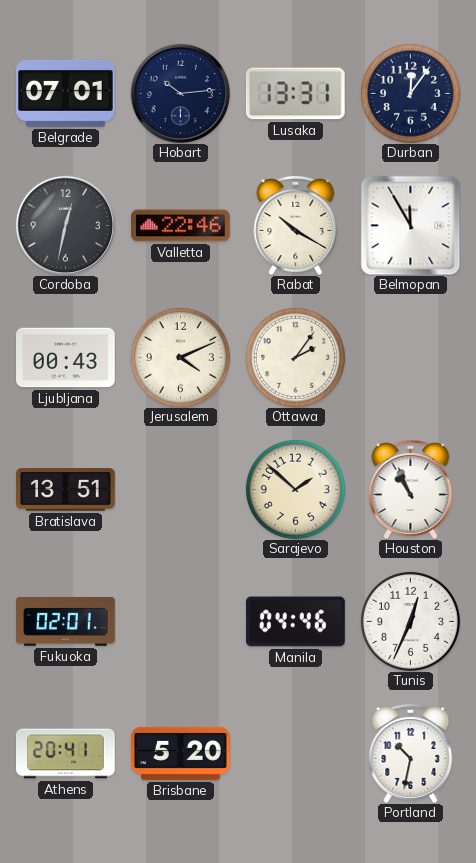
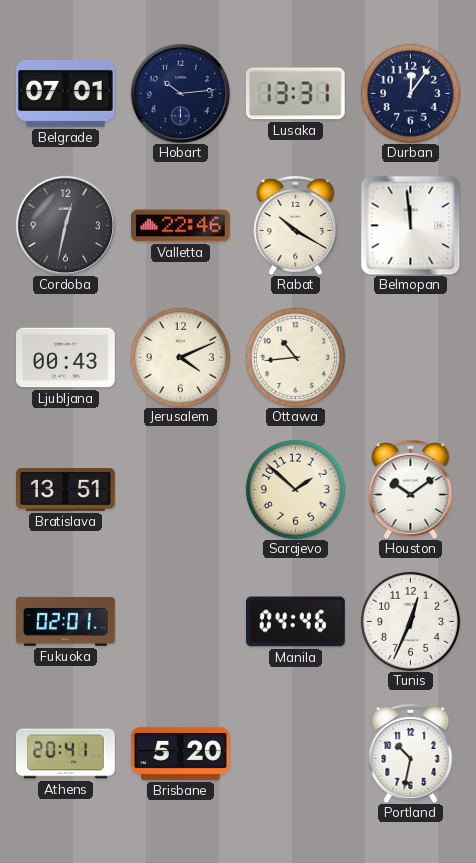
Belmopan: 11:55 -> 11:59 (410, 225)
Ottawa: 2:06 -> 10:44 (295, 357)
Houston: 10:56 -> 10:09 (411, 490)
